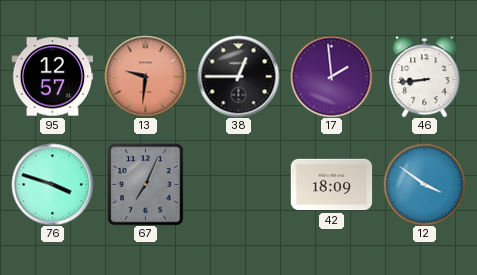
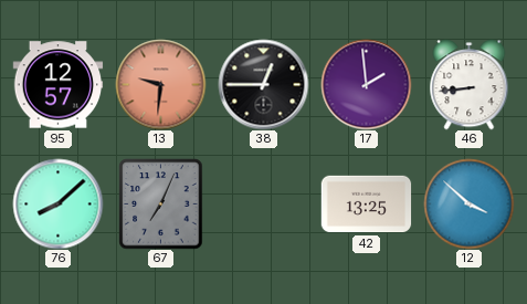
76: 3:48 -> 8:08 (57, 203)
42: 18:09 -> 13:25 (366, 205)
12: 3:51 -> 3:52 (468, 203)
